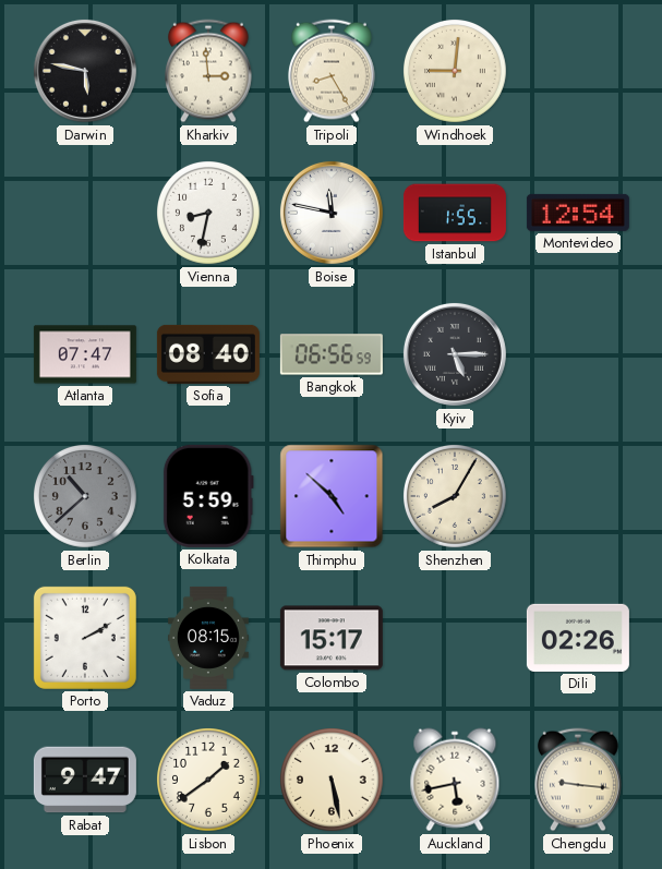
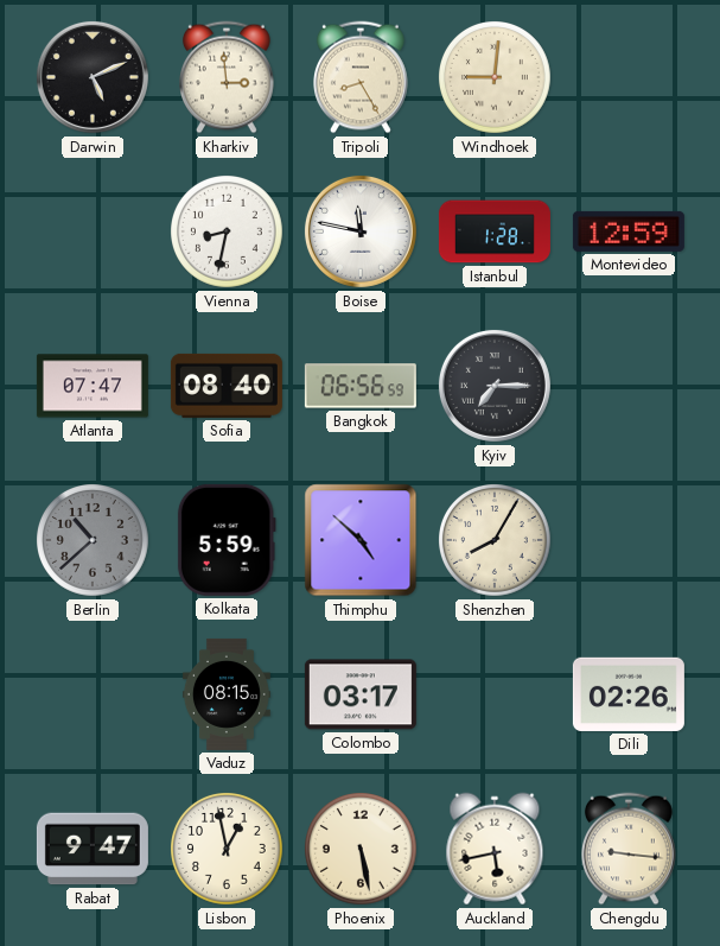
Darwin: 5:47 -> 5:11 (93, 77)
Istanbul: 1:55 -> 1:28 (495, 231)
Montevideo: 12:54 -> 12:59 (629, 231)
Kyiv: 5:15 -> 7:15 (495, 386)
Porto: 2:10 -> none (85, 638)
Colombo: 15:17 -> 03:17 (361, 694)
Lisbon: 1:39 -> 12:58 (228, 850)
